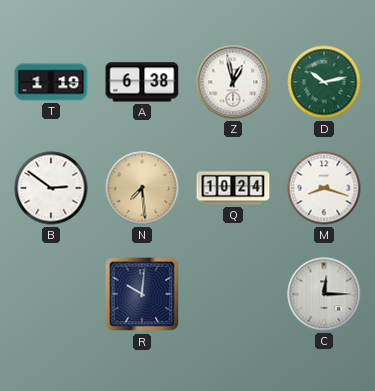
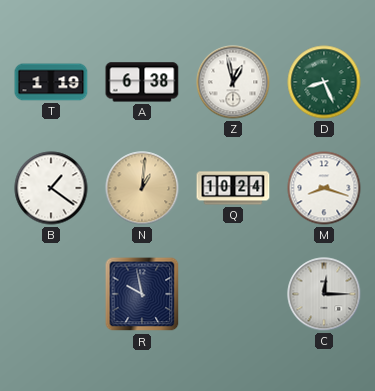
D: 10:13 -> 8:26 (324, 82)
B: 2:51 -> 1:21 (51, 188)
N: 7:29 -> 1:01 (142, 188)
R: 10:01 -> 9:58 (142, 294)
